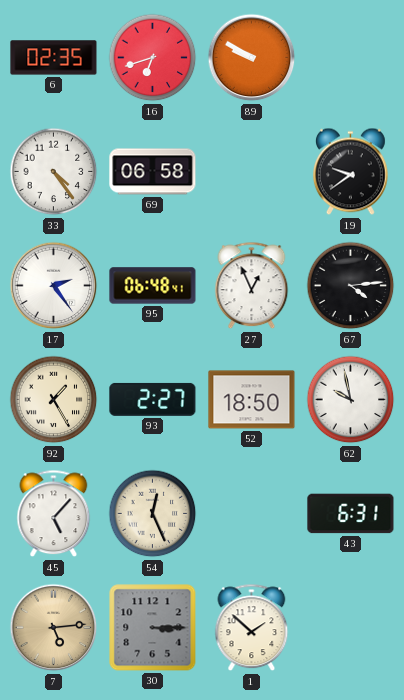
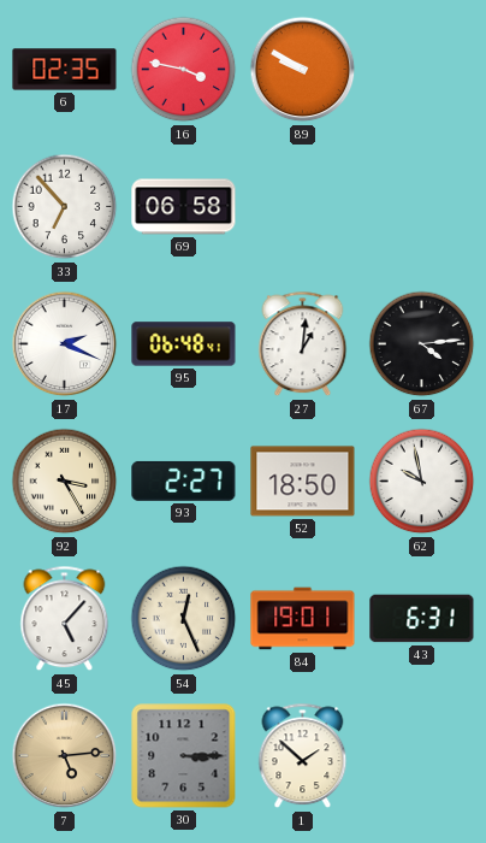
16: 6:42 -> 3:47 (184, 70)
33: 4:24 -> 6:53 (65, 207)
19: 9:39 -> none (350, 172)
17: 2:24 -> 2:19 (65, 344)
27: 12:56 -> 1:01 (303, 344)
92: 1:25 -> 3:25 (65, 482)
84: none -> 19:01 (303, 619)
